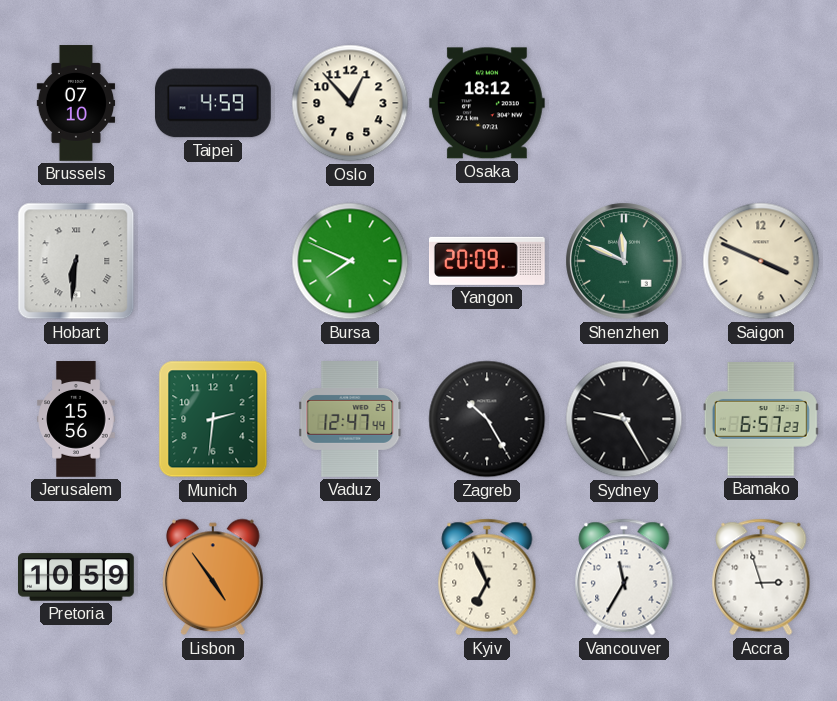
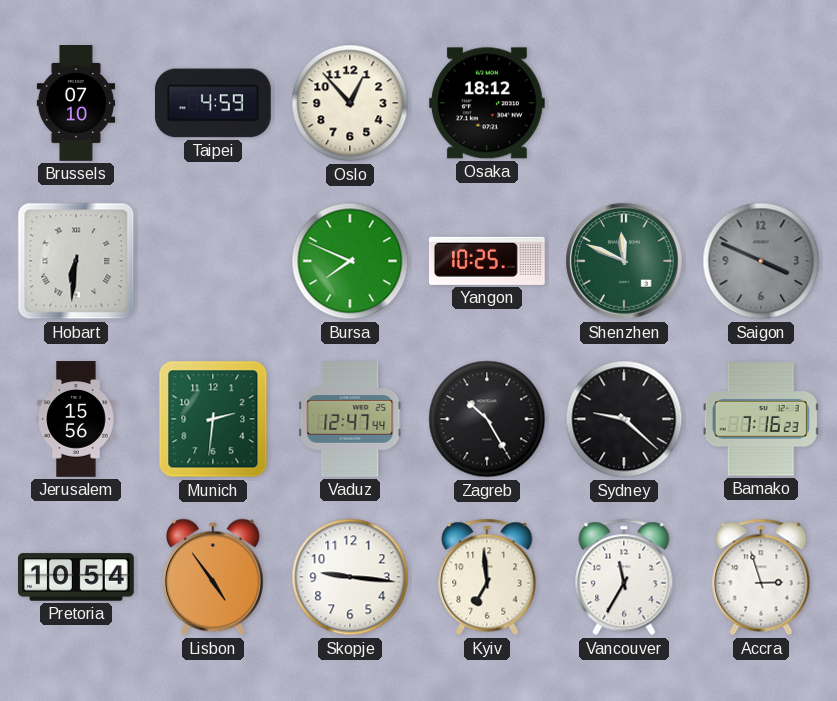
Yangon: 20:09 -> 10:25 (487, 261)
Saigon dial: cream -> grey (761, 261)
Sydney: 9:25 -> 9:22 (624, 419)
Bamako: 6:57 -> 7:16 (761, 419)
Pretoria: 10:59 -> 10:54 (77, 577)
Skopje: none -> 9:16 (350, 577)
Kyiv: 6:56 -> 6:59 (487, 577)
